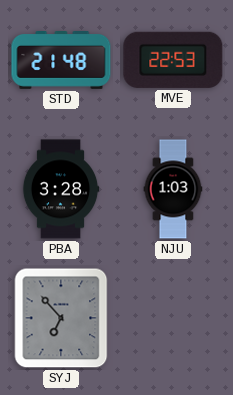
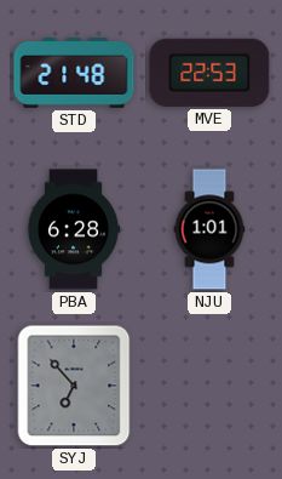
PBA: 3:28 -> 6:28 (74, 229)
NJU: 1:03 -> 1:01 (209, 229)
